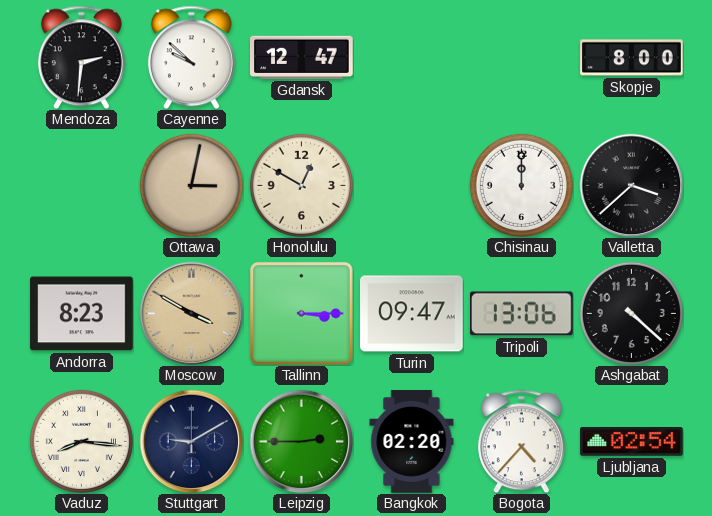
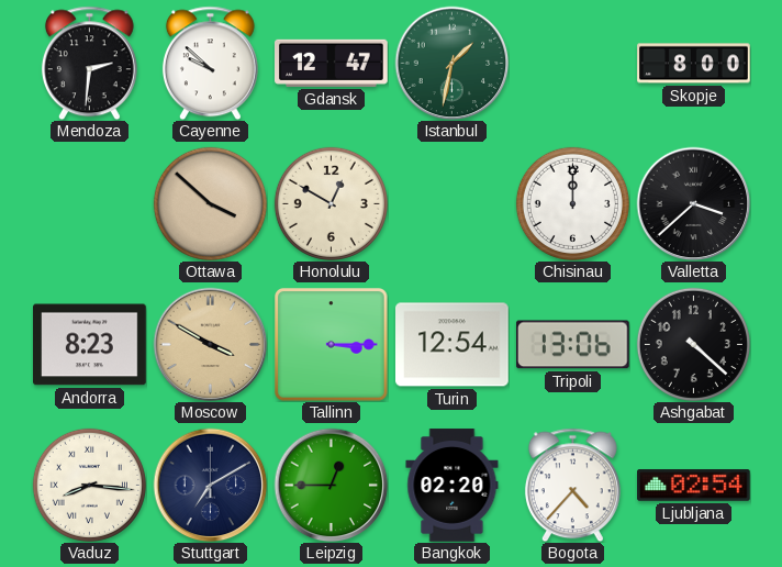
Istanbul: none -> 1:32 (451, 63)
Ottawa: 3:02 -> 3:52 (210, 203)
Turin: 09:47 -> 12:54 (453, 345)
Stuttgart: 9:10 -> 7:10 (210, 485)
Leipzig: 2:45 -> 12:45 (331, 485)
